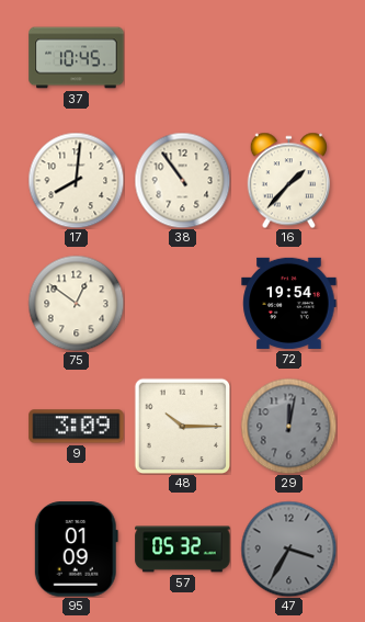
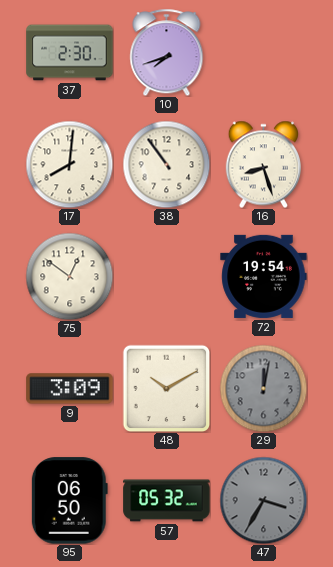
37: 10:45 -> 2:30 (70, 53)
10: none -> 7:42 (167, 52)
16: 1:37 -> 8:27 (263, 164)
48: 10:15 -> 10:10 (166, 388)
95: 01:09 -> 06:50 (69, 501)
